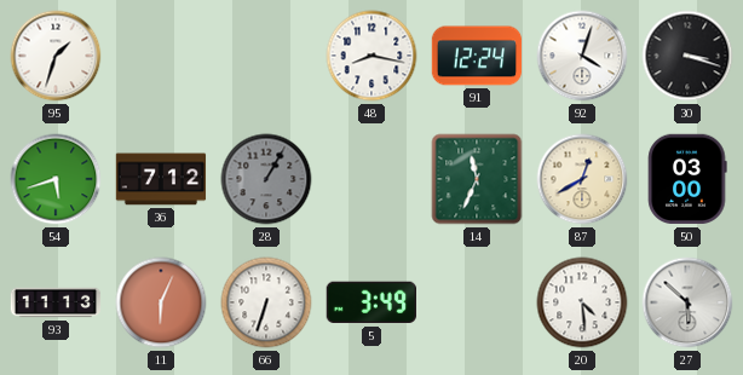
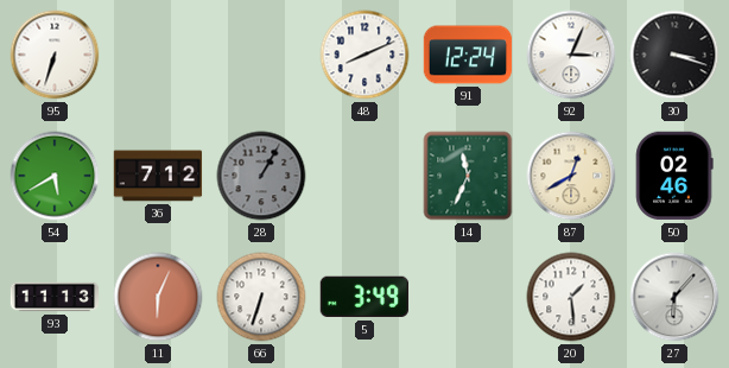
95: 1:33 -> 6:33 (55, 55)
48: 8:17 -> 8:11 (364, 55)
92: 4:03 -> 3:04 (571, 55)
54: 5:42 -> 5:40 (55, 176)
50: 03:00 -> 02:46 (674, 176)
20: 4:29 -> 1:29 (571, 297)
27: 5:52 -> 6:07 (674, 297)
